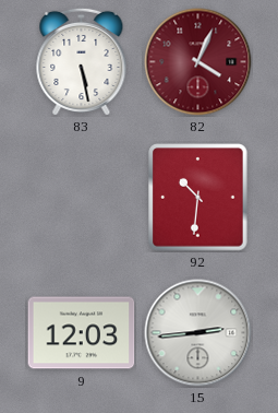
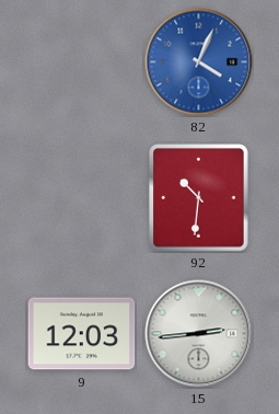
83: 5:28 -> none (82, 61)
82 dial: burgundy -> blue (199, 62)
